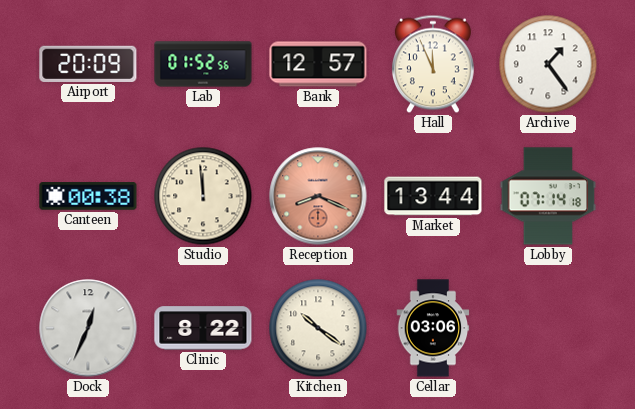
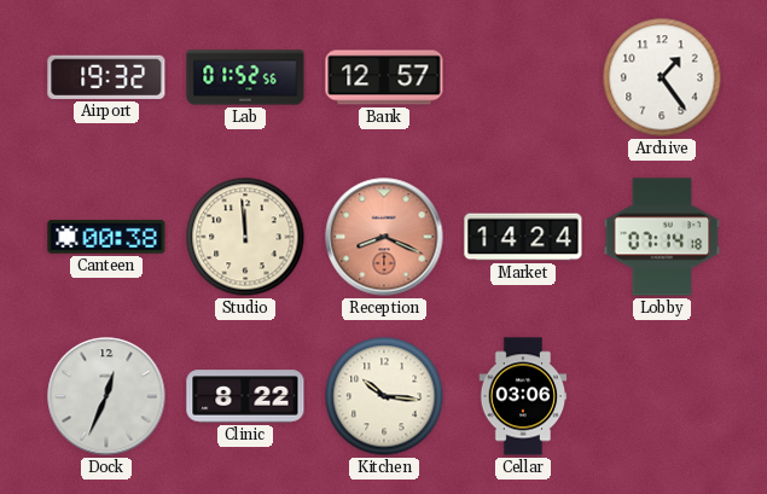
Airport: 20:09 -> 19:32 (106, 77)
Hall: 11:56 -> none (433, 64)
Market: 13:44 -> 14:24 (523, 237)
Kitchen: 10:21 -> 10:16 (384, 396)
